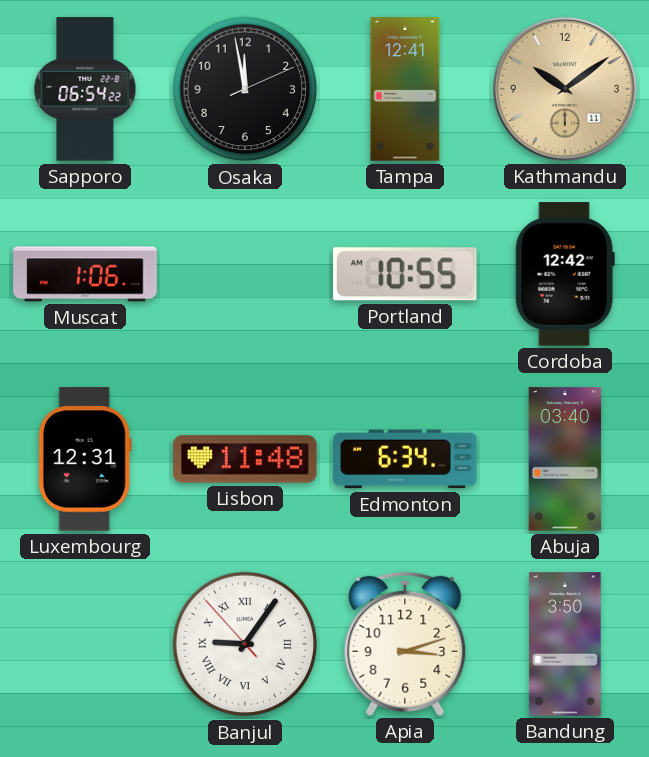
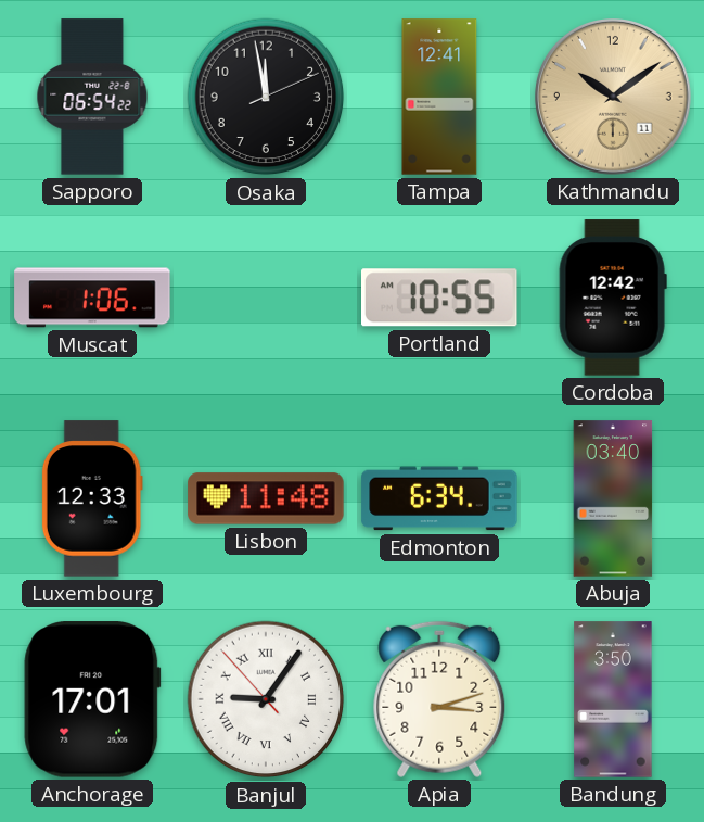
Luxembourg: 12:31 -> 12:33 (92, 498)
Anchorage: none -> 17:01 (92, 699)
